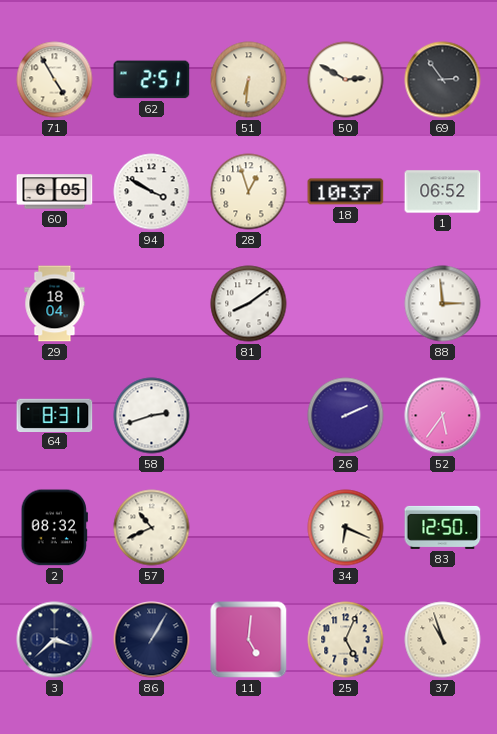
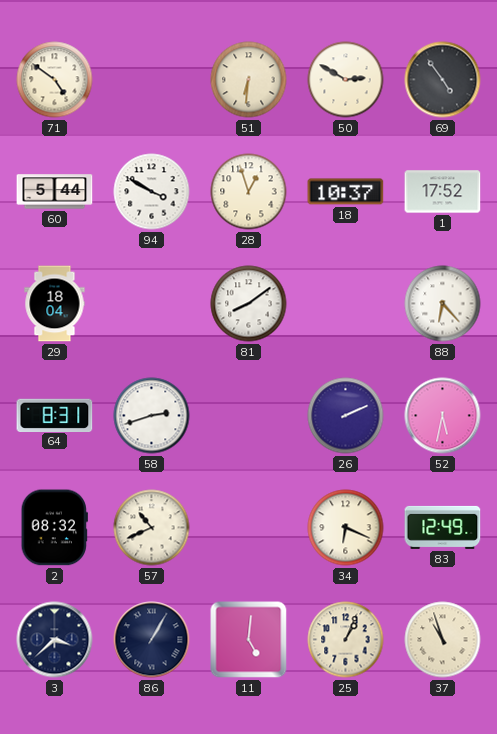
71: 4:55 -> 4:51 (55, 80)
62: 2:51 -> none (152, 80)
69: 2:54 -> 4:54 (443, 80)
60: 6:05 -> 5:44 (55, 192)
1: 06:52 -> 17:52 (443, 192)
88: 2:59 -> 6:23 (443, 304)
52: 5:36 -> 5:32 (443, 416)
83: 12:50 -> 12:49 (443, 527)
25: 5:04 -> 1:04 (346, 640)
